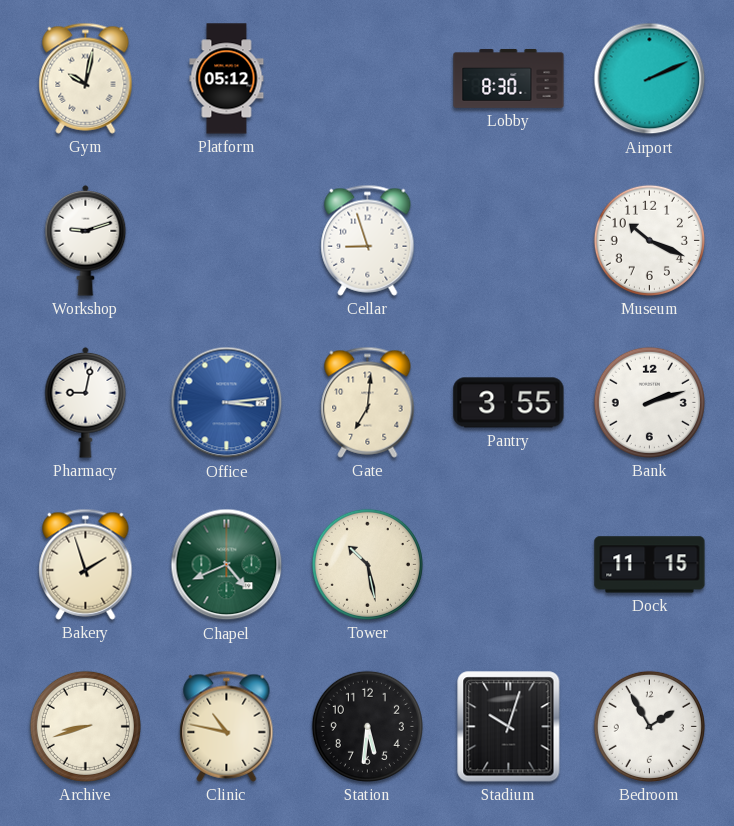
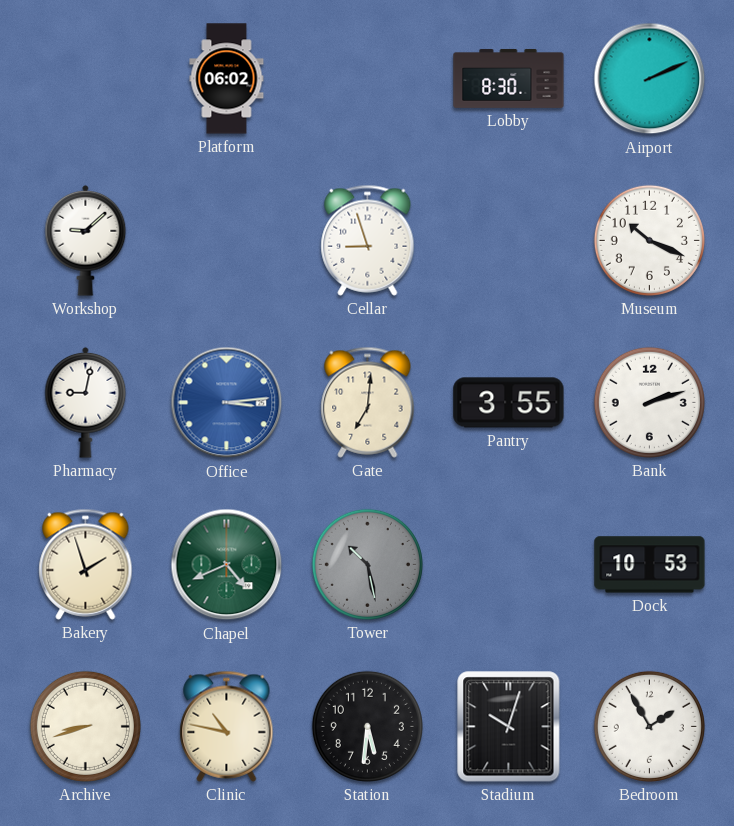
Gym: 10:02 -> none (86, 78)
Platform: 05:12 -> 06:02 (227, 79)
Workshop: 9:12 -> 9:08 (86, 240)
Tower dial: cream -> grey (367, 564)
Dock: 11:15 -> 10:53 (650, 565)
